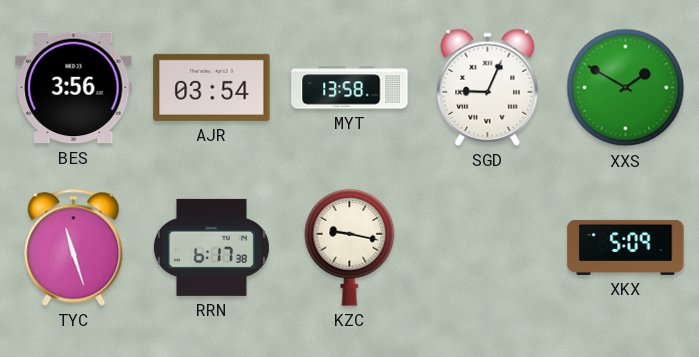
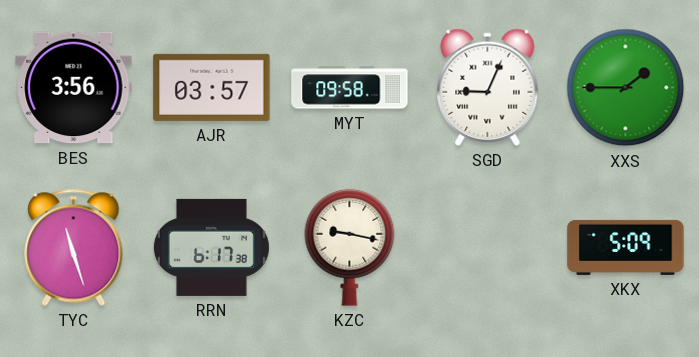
AJR: 03:54 -> 03:57 (212, 87)
MYT: 13:58 -> 09:58 (350, 88)
XXS: 1:50 -> 1:45 (626, 88)
